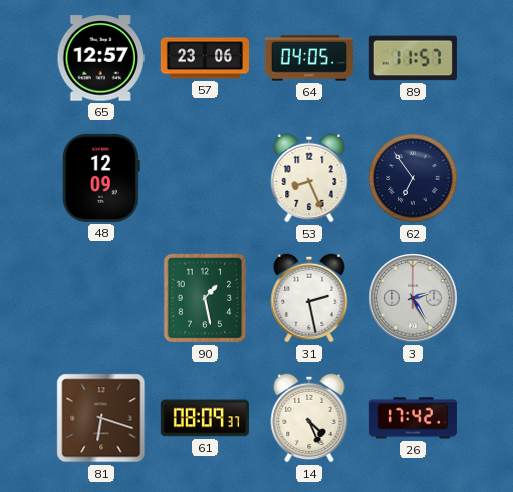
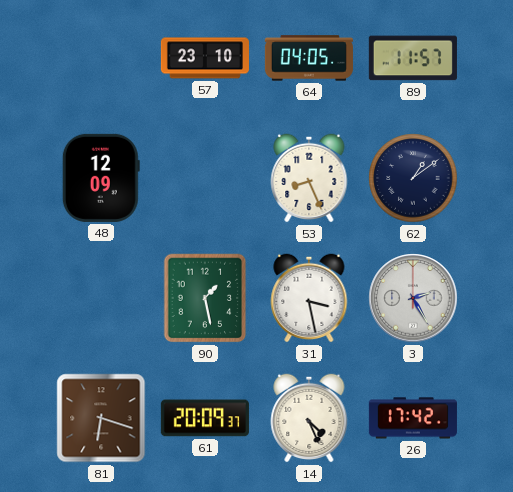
65: 12:57 -> none (101, 58)
57: 23:06 -> 23:10 (205, 58)
62: 6:54 -> 1:09 (413, 178)
31: 2:28 -> 3:28 (309, 298)
61: 08:09 -> 20:09 (205, 418)
